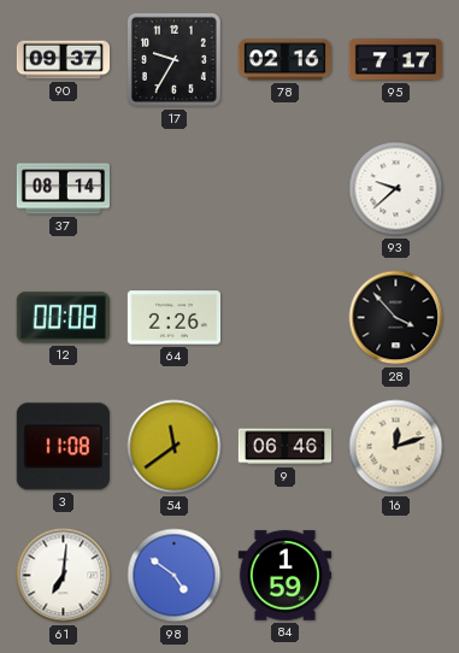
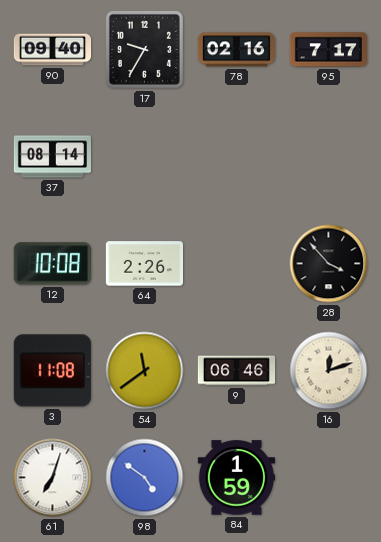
90: 09:37 -> 09:40 (53, 50)
93: 9:38 -> none (396, 189)
12: 00:08 -> 10:08 (52, 264)
61: 7:01 -> 7:03 (53, 478)
